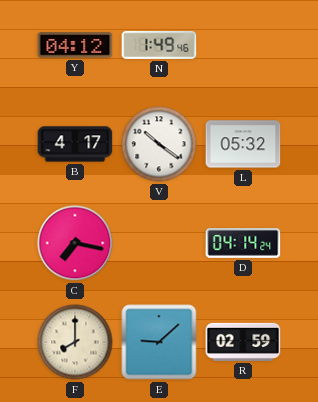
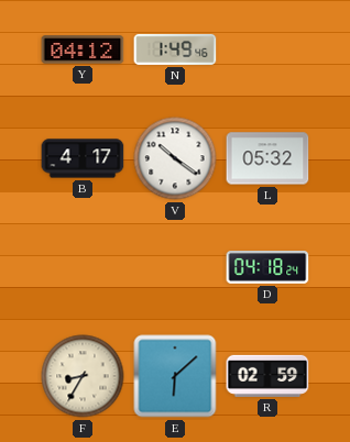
C: 7:17 -> none (75, 243)
D: 04:14 -> 04:18 (267, 268)
F: 8:00 -> 8:35 (83, 376)
E: 9:08 -> 6:08 (175, 376)
